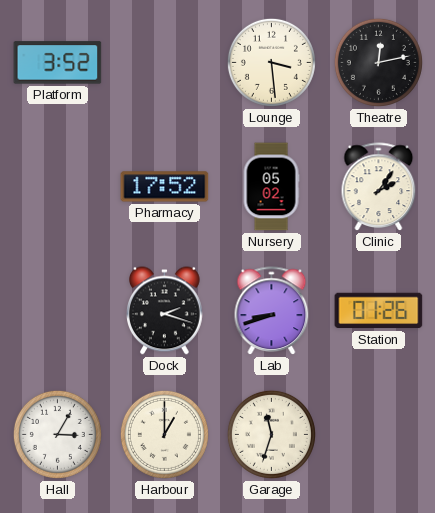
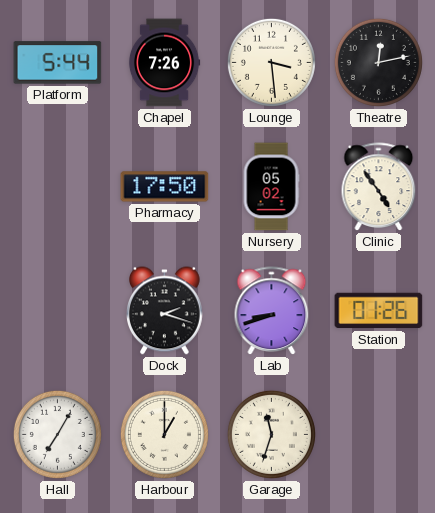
Platform: 3:52 -> 5:44 (58, 63)
Chapel: none -> 7:26 (164, 63)
Pharmacy: 17:52 -> 17:50 (165, 187)
Clinic: 2:06 -> 4:54 (379, 187)
Hall: 3:05 -> 7:05 (57, 434)
